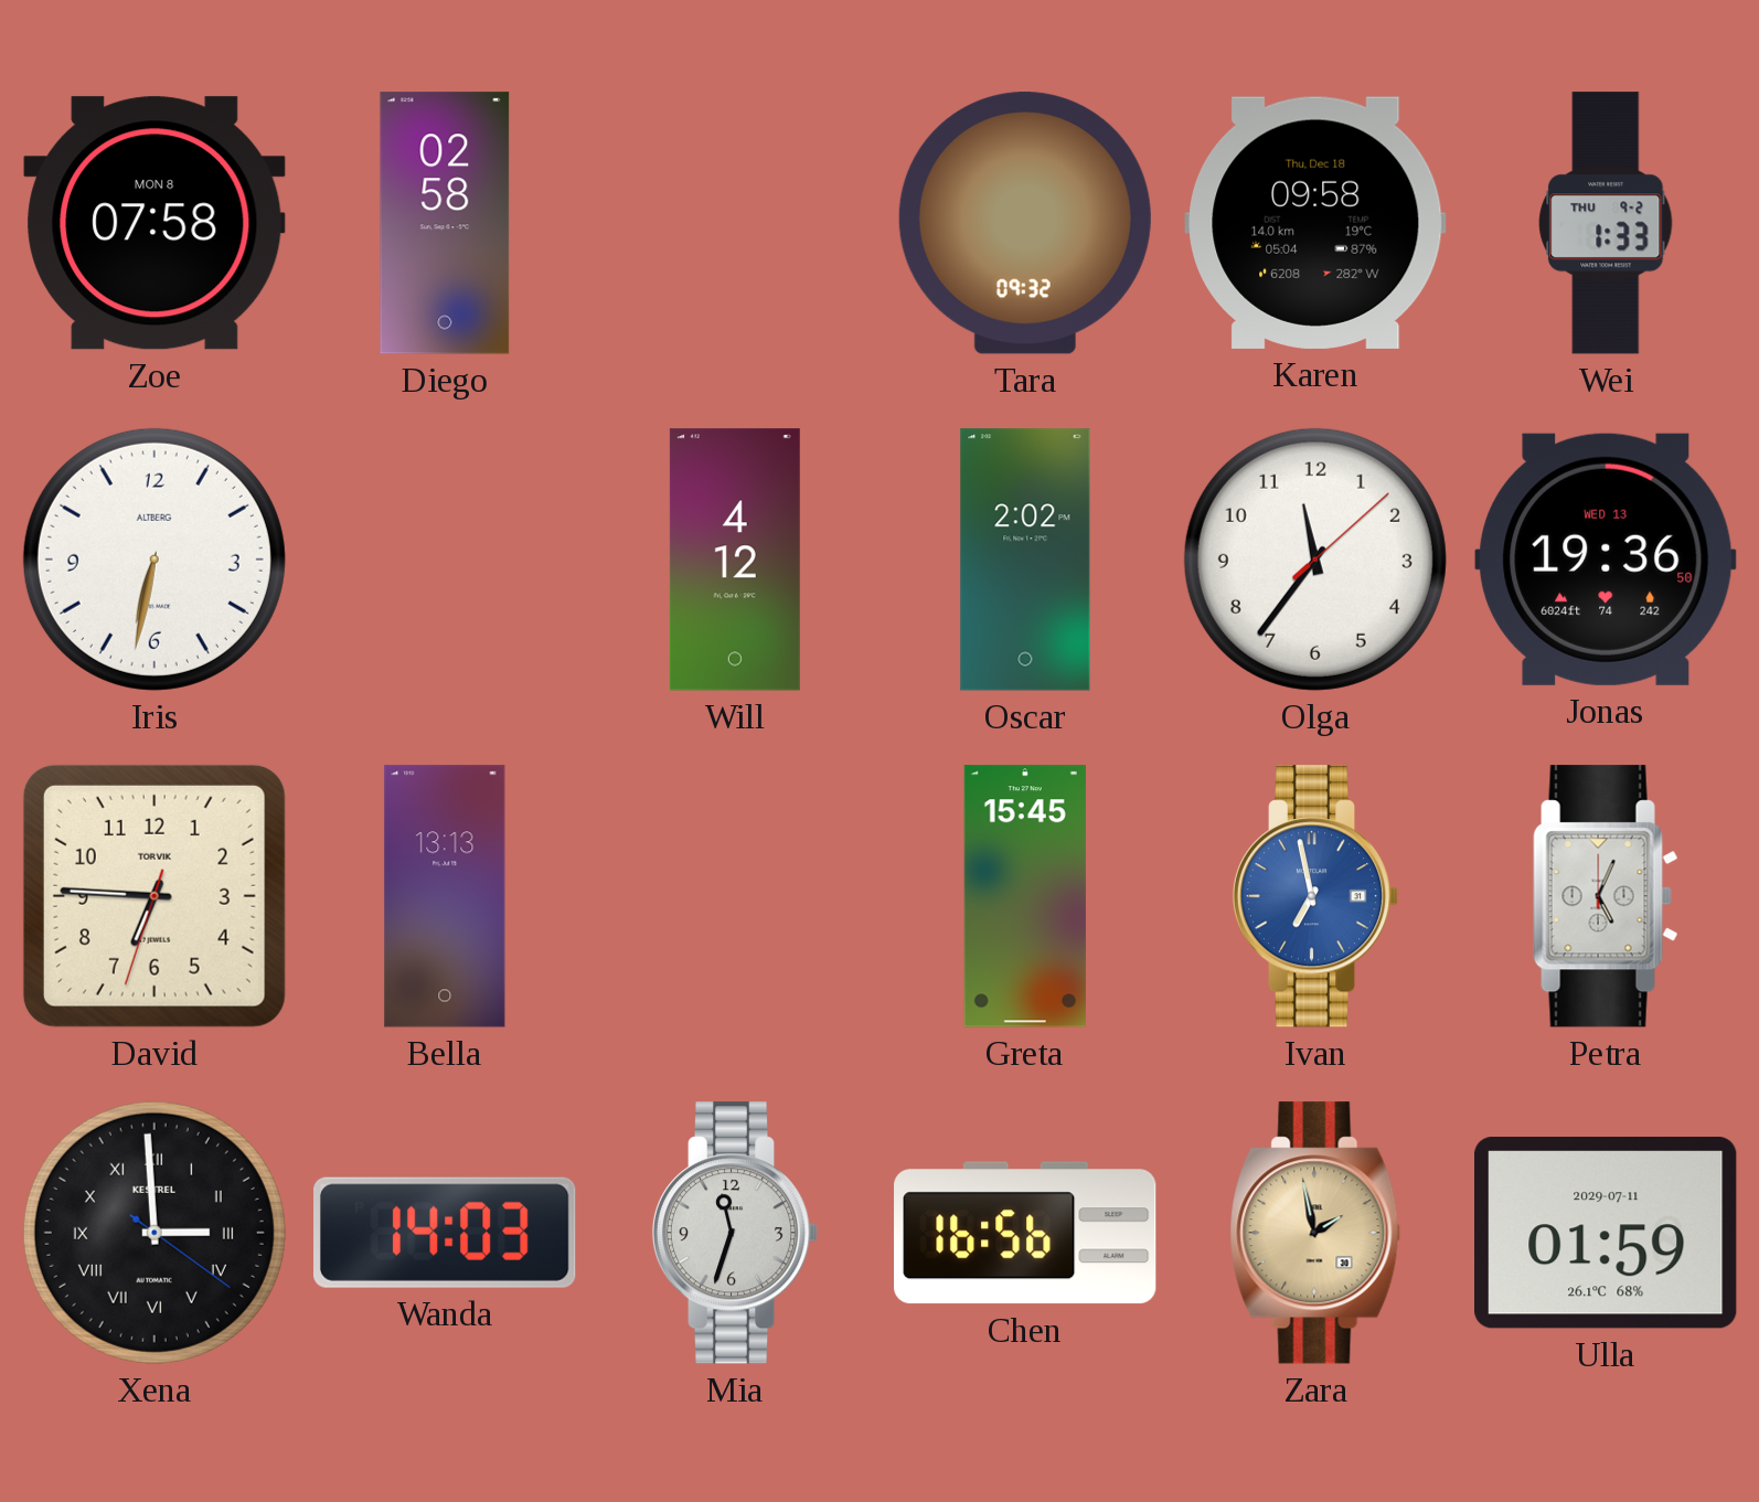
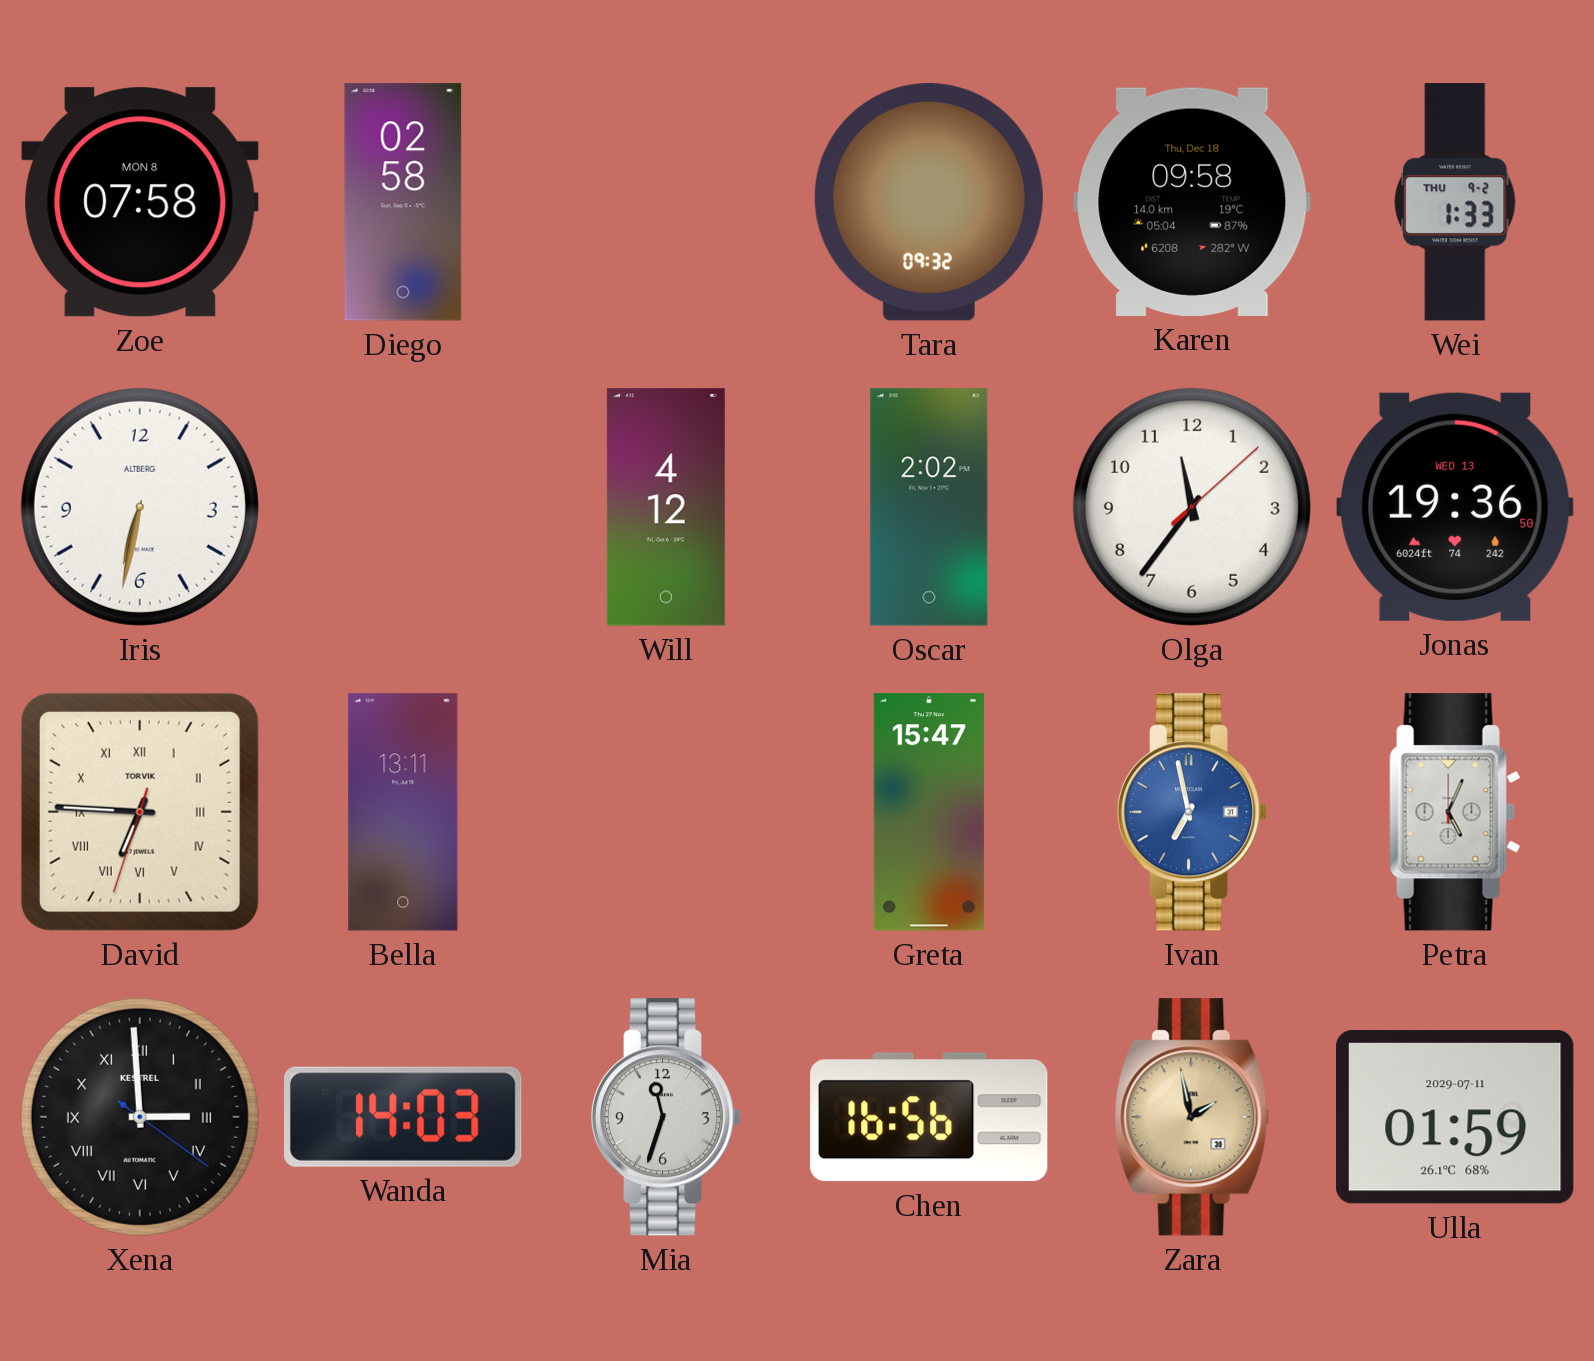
David numerals: Arabic -> Roman (140, 812)
Bella: 13:13 -> 13:11 (403, 812)
Greta: 15:45 -> 15:47 (929, 812)
